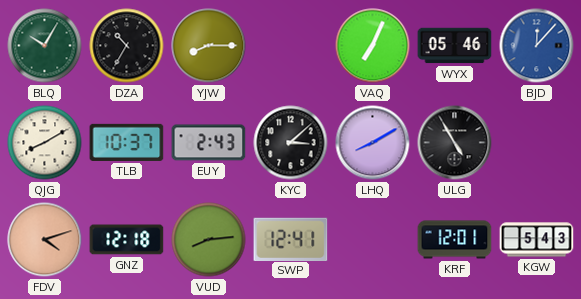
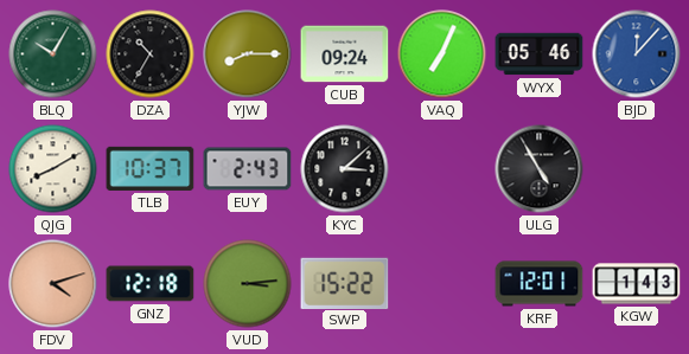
CUB: none -> 09:24 (345, 54)
LHQ: 8:10 -> none (373, 143)
VUD: 8:14 -> 3:14 (248, 284)
SWP: 12:41 -> 15:22 (345, 283)
KGW: 5:43 -> 1:43 (637, 284)
